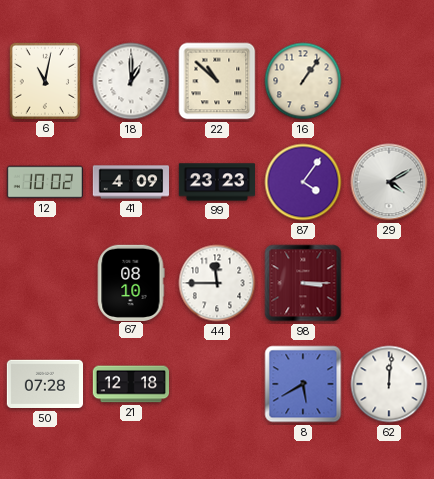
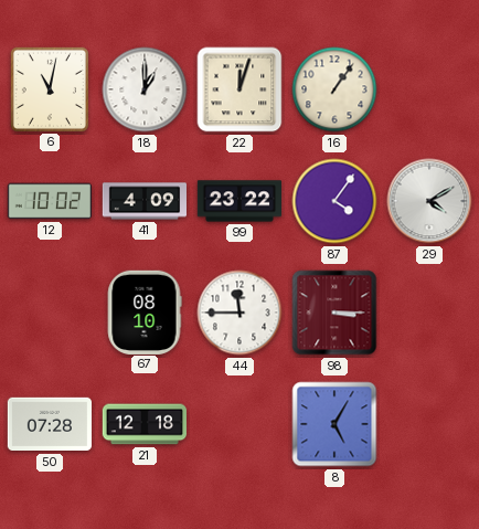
22: 10:52 -> 12:03 (239, 89)
99: 23:23 -> 23:22 (238, 201)
8: 5:40 -> 5:05 (334, 424)
62: 12:01 -> none (389, 384)
